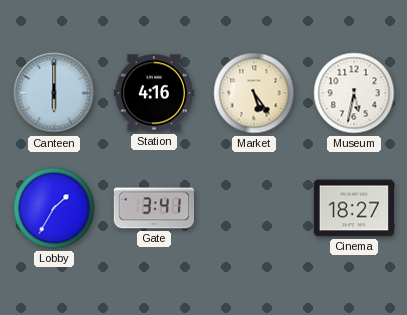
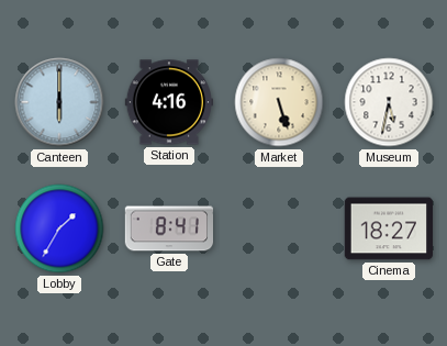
Market: 5:24 -> 5:27 (279, 102)
Gate: 3:41 -> 8:41 (168, 228)
